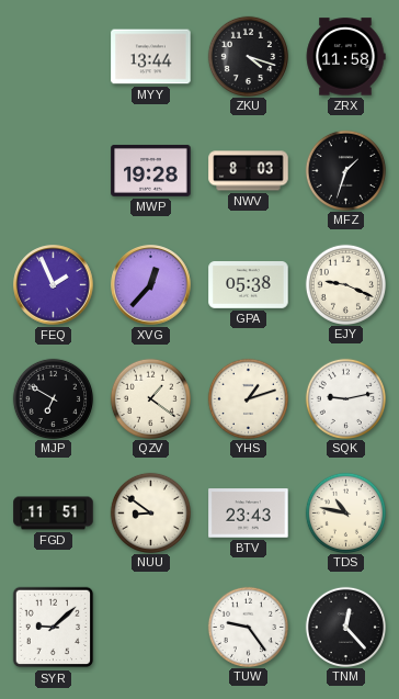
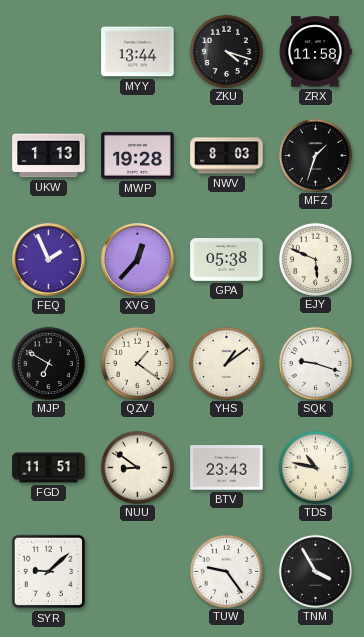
UKW: none -> 1:13 (49, 156)
EJY: 9:19 -> 5:49 (315, 259)
YHS: 1:12 -> 1:09 (226, 363)
SQK: 9:13 -> 9:18 (315, 363)
TNM: 12:23 -> 3:55 (315, 571)
